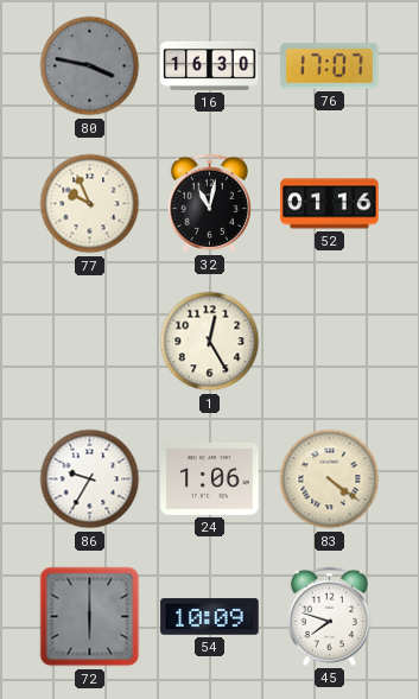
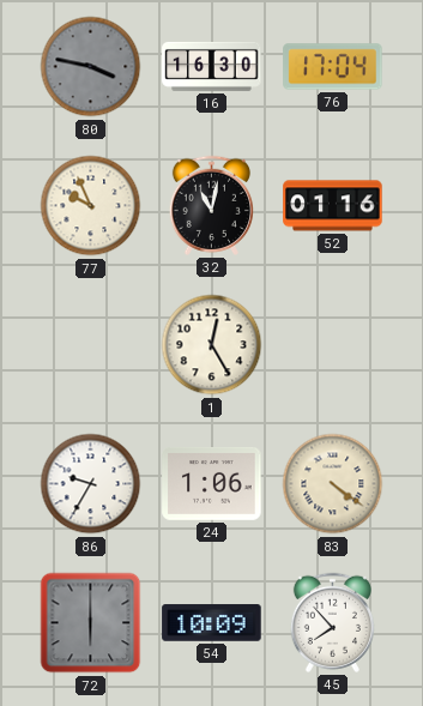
76: 17:07 -> 17:04 (333, 67)
45: 7:48 -> 7:53 (332, 622)
